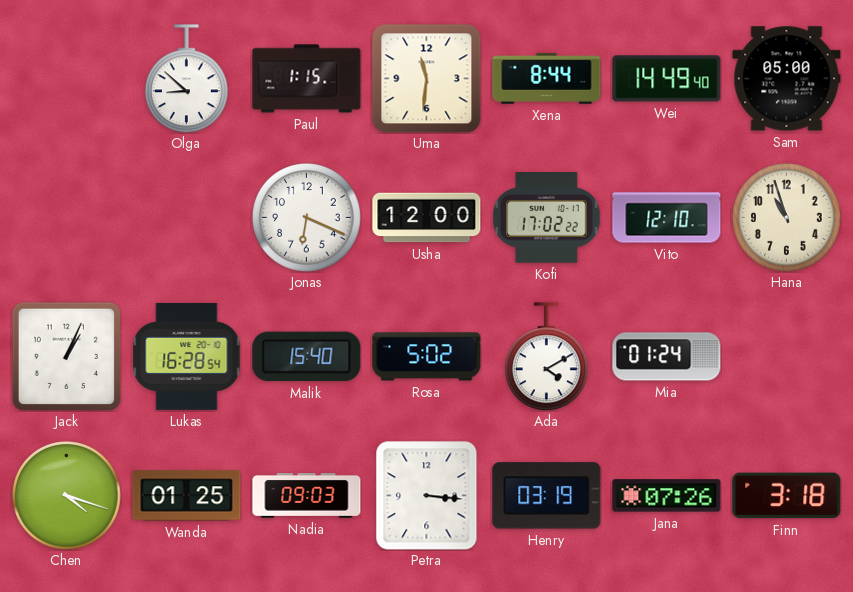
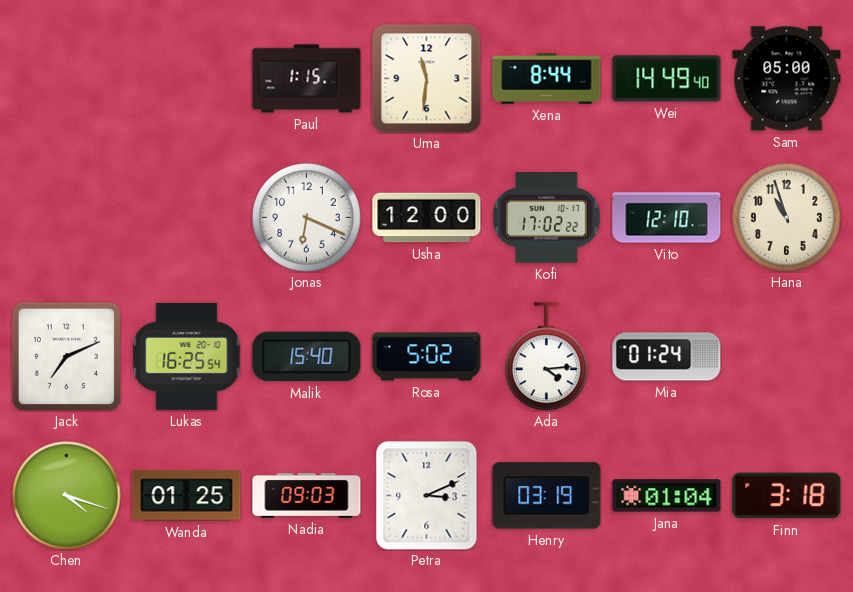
Olga: 8:52 -> none (186, 79)
Jack: 1:04 -> 7:11 (66, 356)
Lukas: 16:28 -> 16:25 (187, 356)
Ada: 4:10 -> 4:14 (546, 357)
Petra: 3:16 -> 3:11 (427, 496)
Jana: 07:26 -> 01:04 (667, 496)
